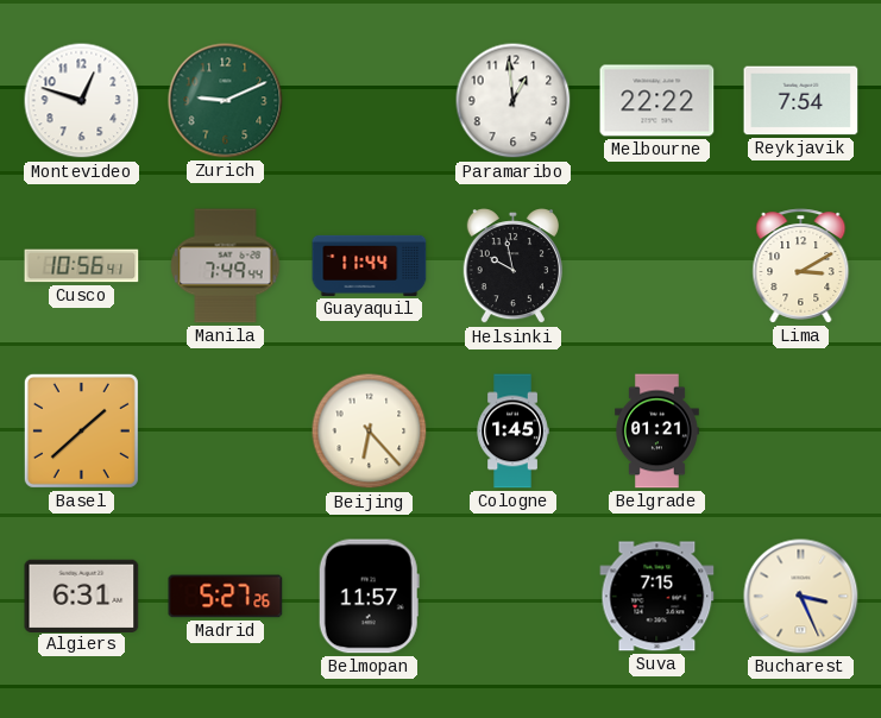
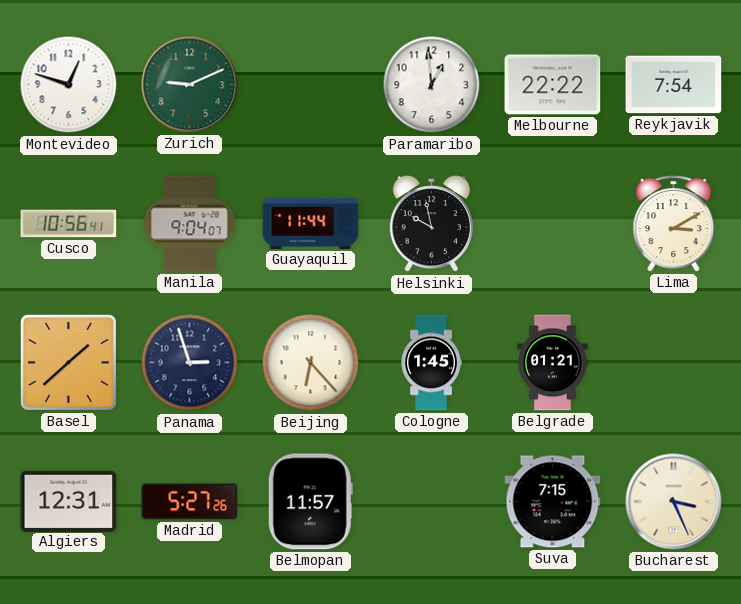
Manila: 7:49 -> 9:04 (190, 224)
Panama: none -> 2:57 (190, 363)
Algiers: 6:31 -> 12:31 (69, 501)
